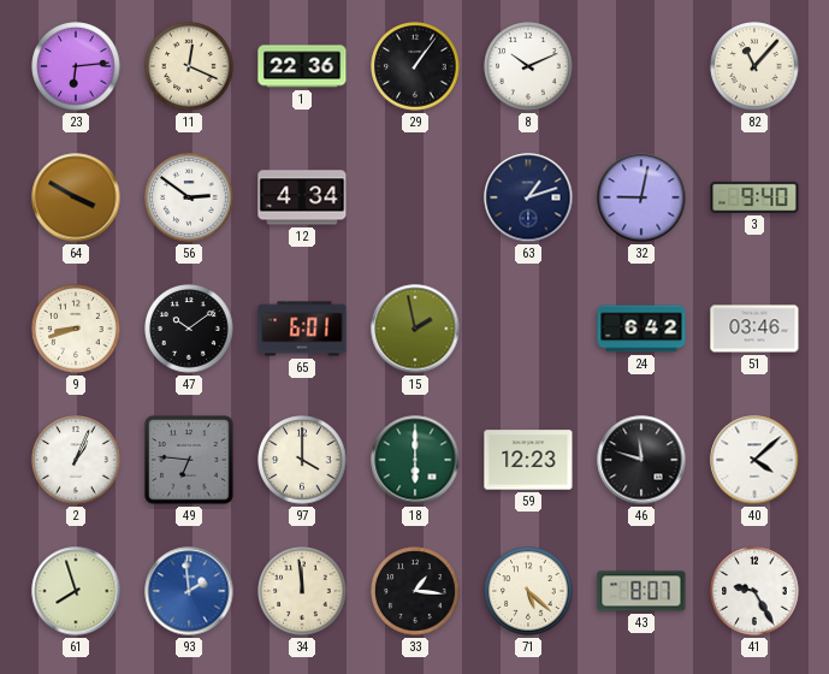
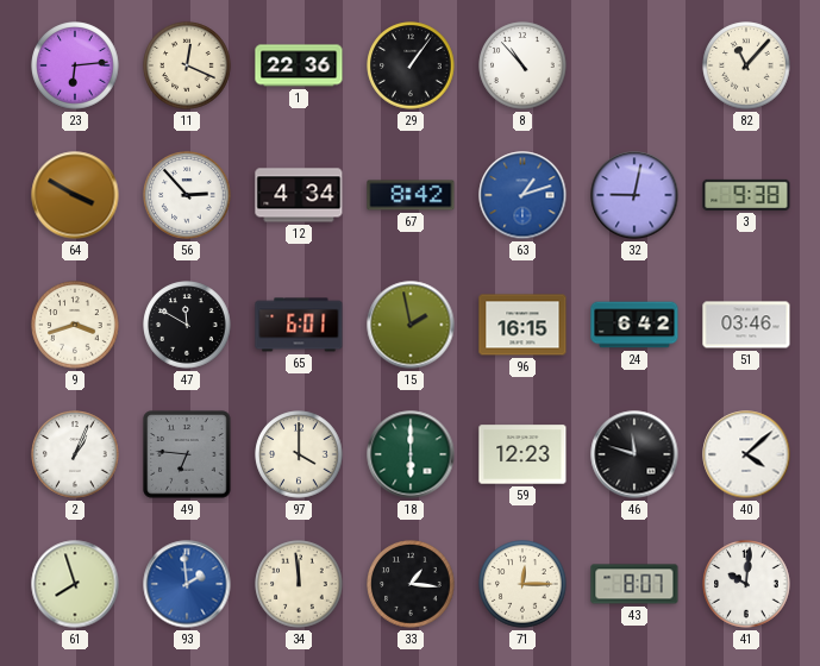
8: 10:11 -> 10:53 (522, 65)
56: 2:51 -> 2:53 (187, 195)
67: none -> 8:42 (411, 195)
63 dial: navy -> blue (522, 195)
3: 9:40 -> 9:38 (746, 195)
9: 8:42 -> 3:42 (75, 325)
47: 10:09 -> 11:50 (187, 325)
96: none -> 16:15 (522, 325)
71: 5:22 -> 12:15 (522, 584)
41: 9:25 -> 10:01 (746, 584)
